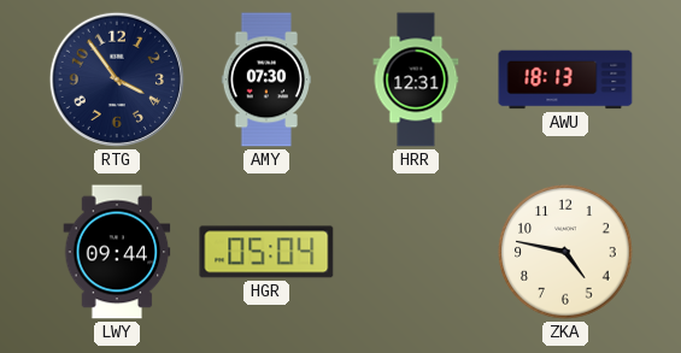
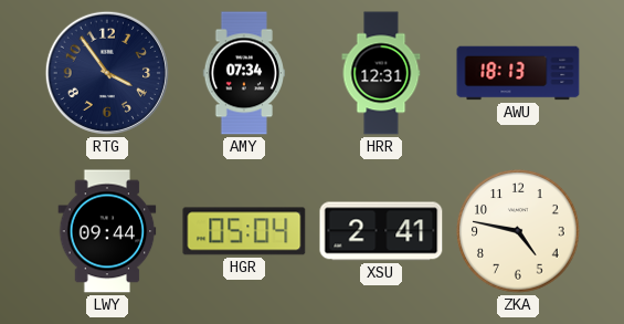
AMY: 07:30 -> 07:34 (244, 73)
XSU: none -> 2:41 (381, 231)
